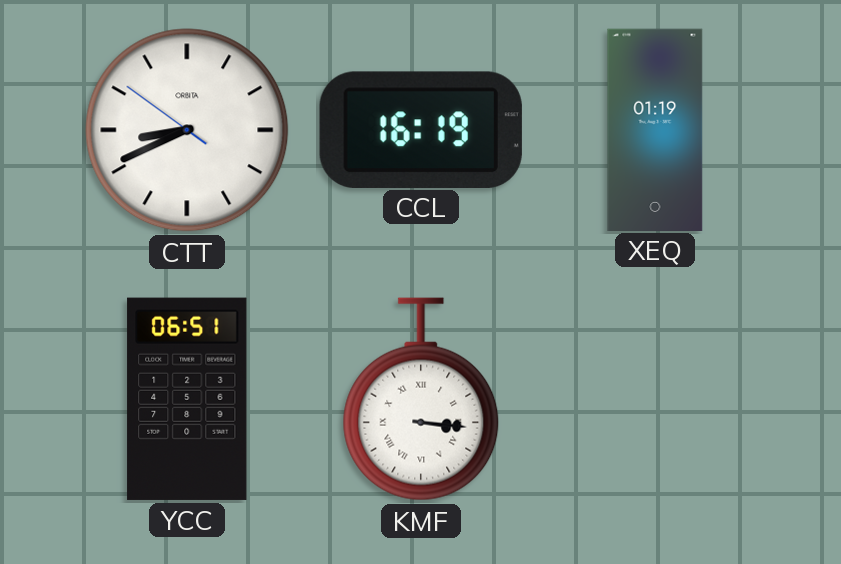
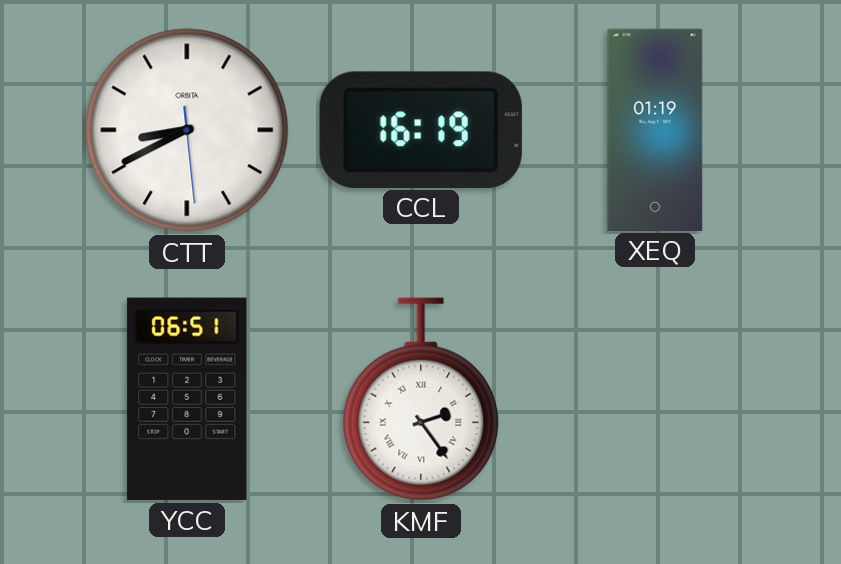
CTT: 8:40:51 -> 8:40:29 (187, 130)
KMF: 3:16 -> 2:24 (421, 399)
